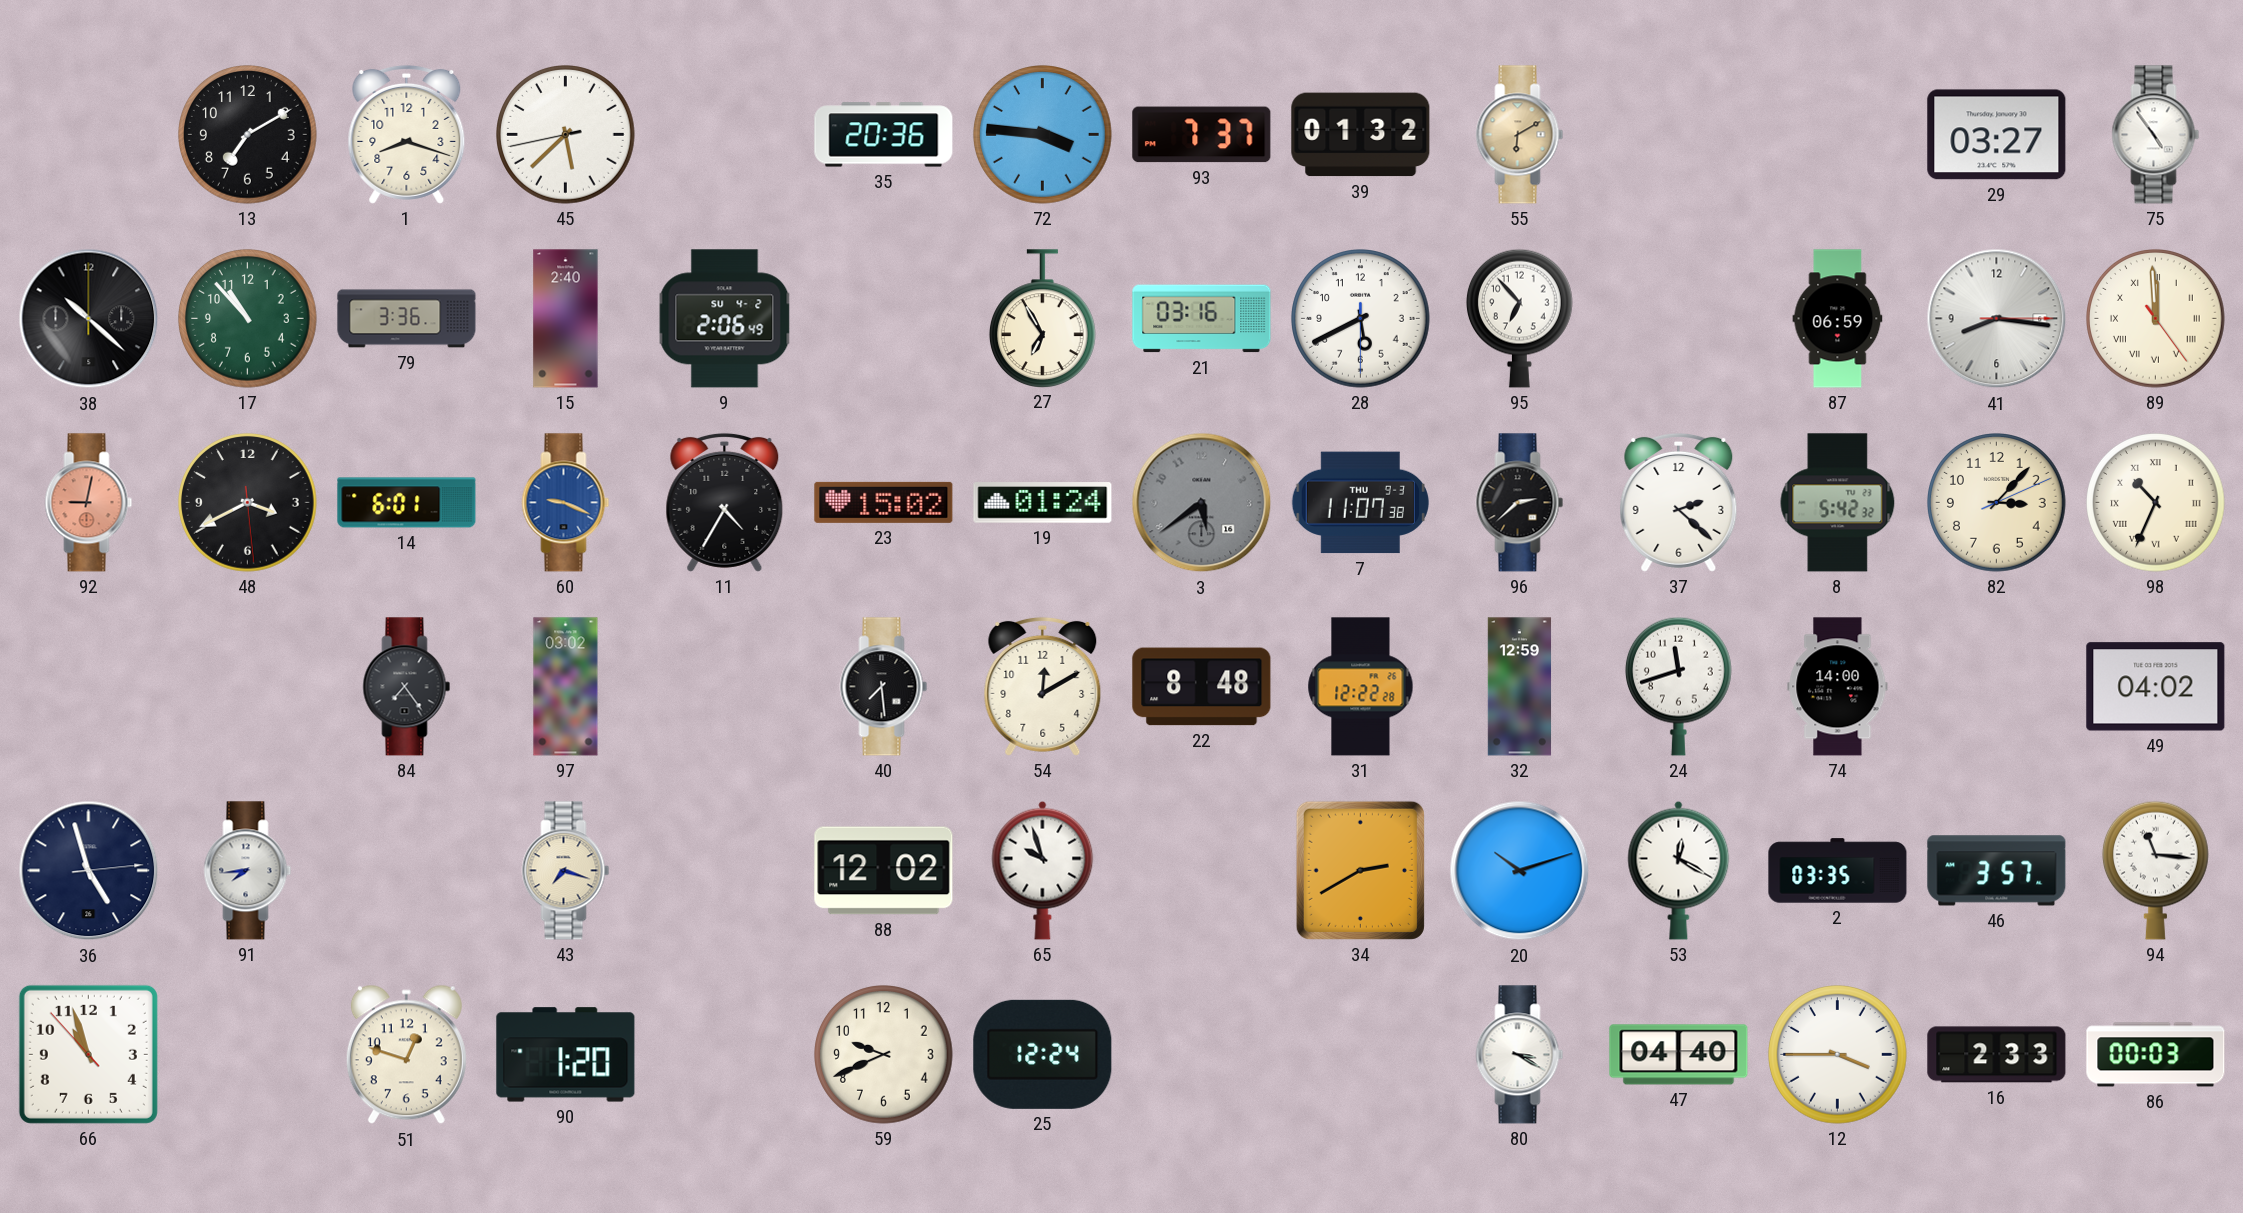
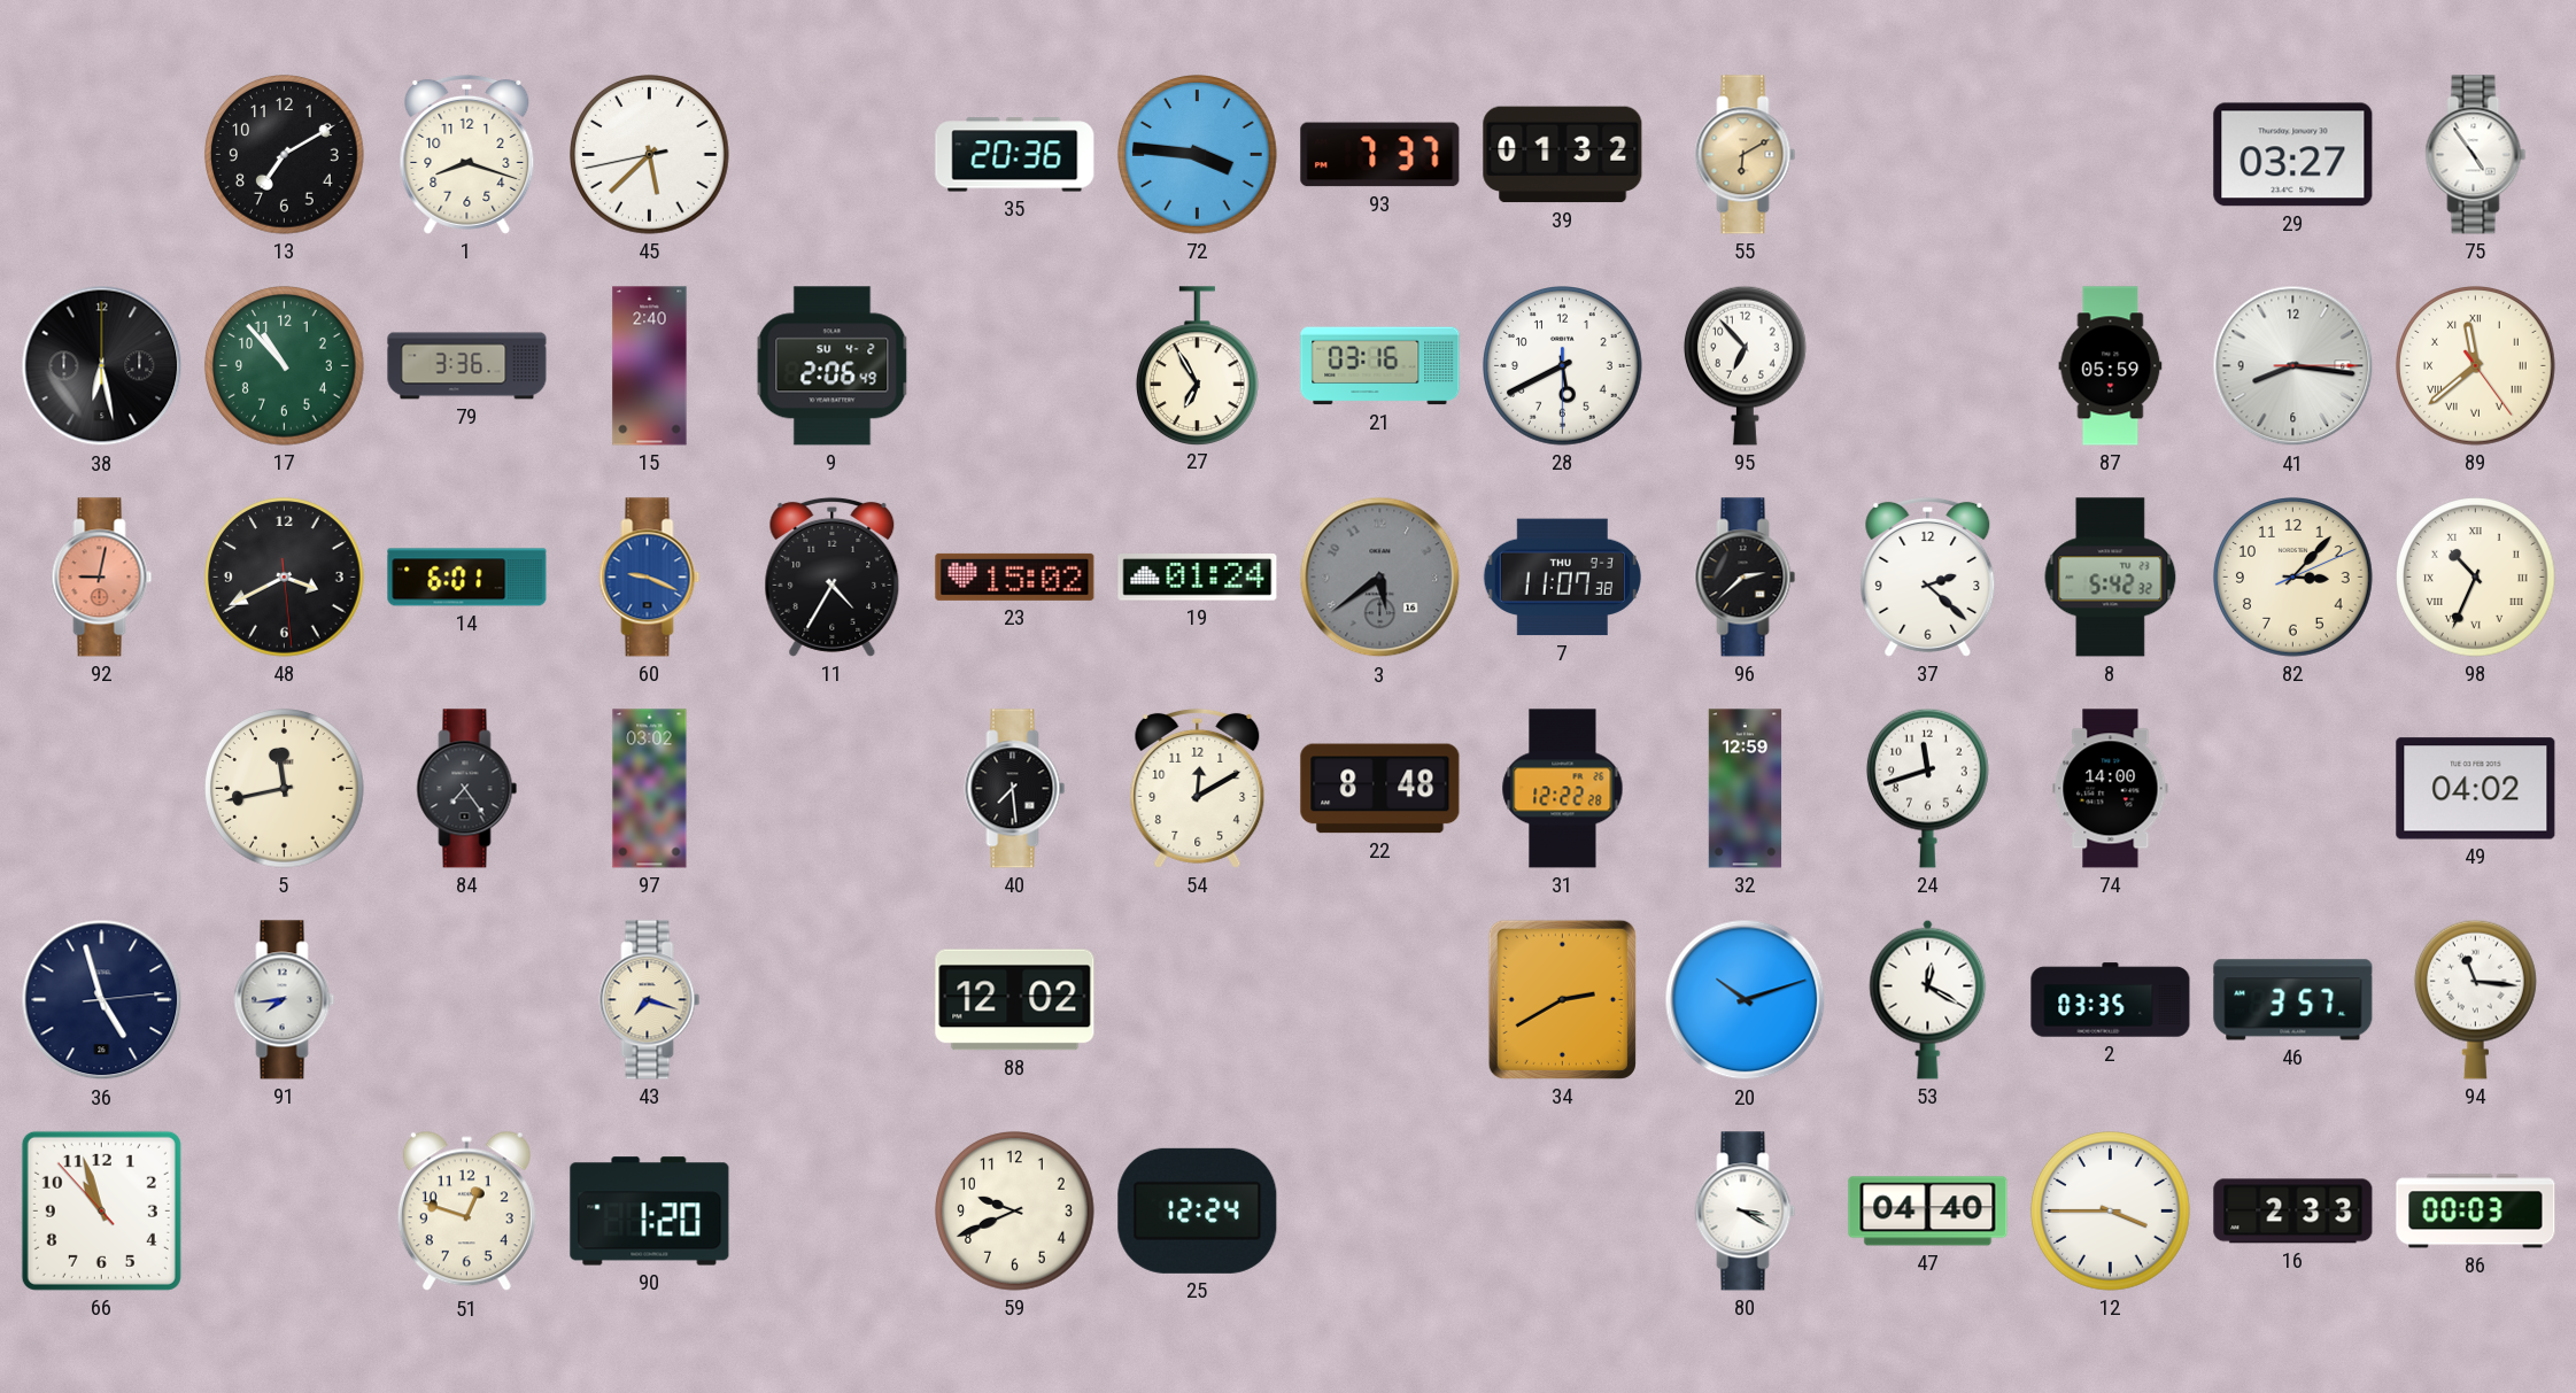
38: 10:22 -> 6:28 (102, 366)
87: 06:59 -> 05:59 (2111, 366)
89: 11:59 -> 11:38 (2476, 366)
5: none -> 11:43 (285, 789)
65: 9:57 -> none (1043, 870)
